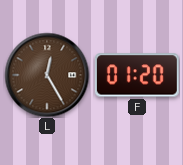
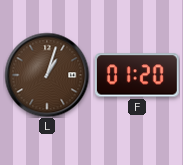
L: 12:25 -> 1:03 (47, 75)
